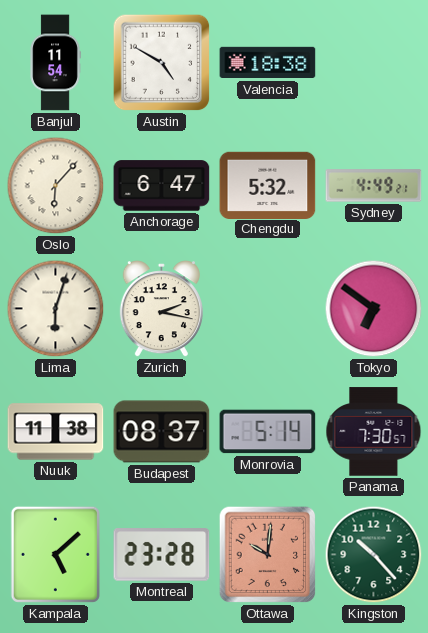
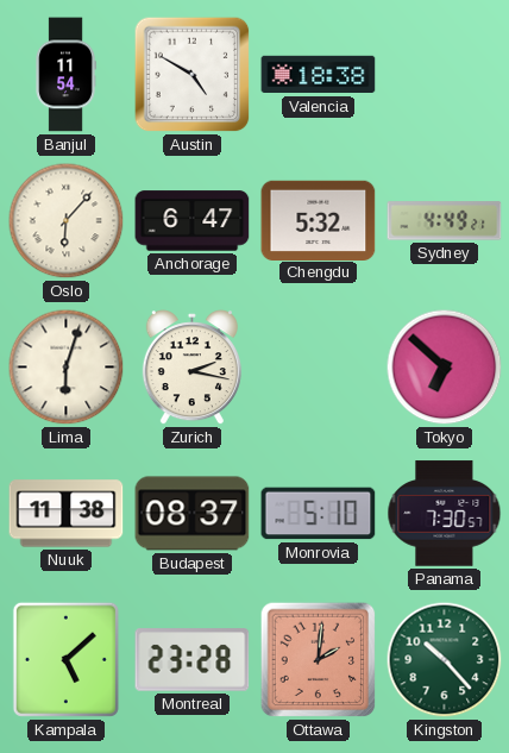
Tokyo: 6:51 -> 6:52 (445, 368)
Monrovia: 5:14 -> 5:10 (319, 514)
Ottawa: 10:01 -> 2:01 (319, 660)
